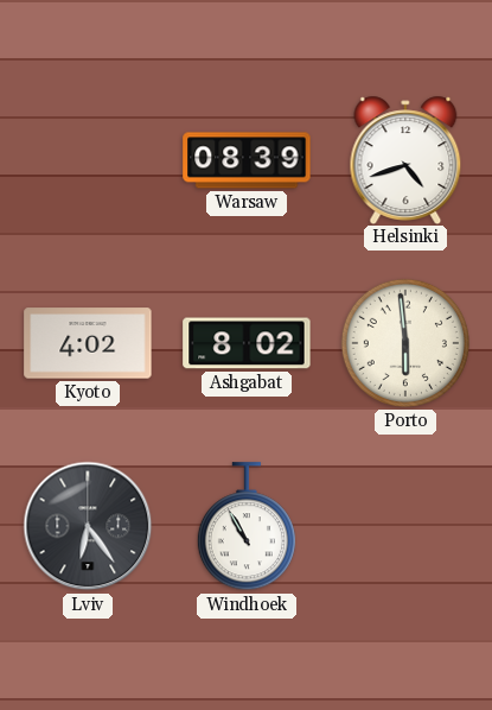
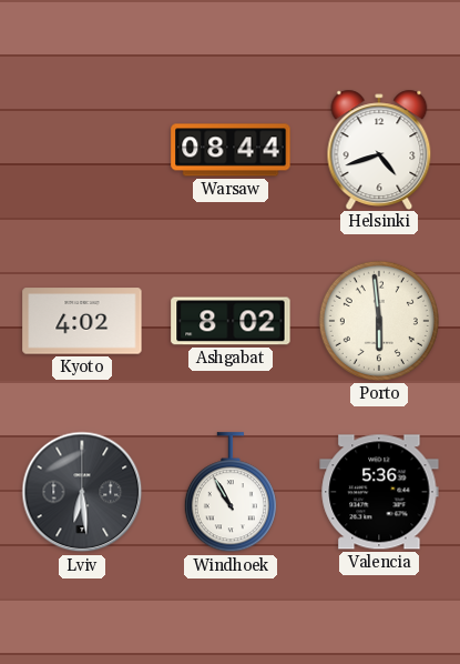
Warsaw: 08:39 -> 08:44 (231, 150)
Lviv: 6:24 -> 6:29 (82, 492)
Valencia: none -> 5:36 (379, 492)
